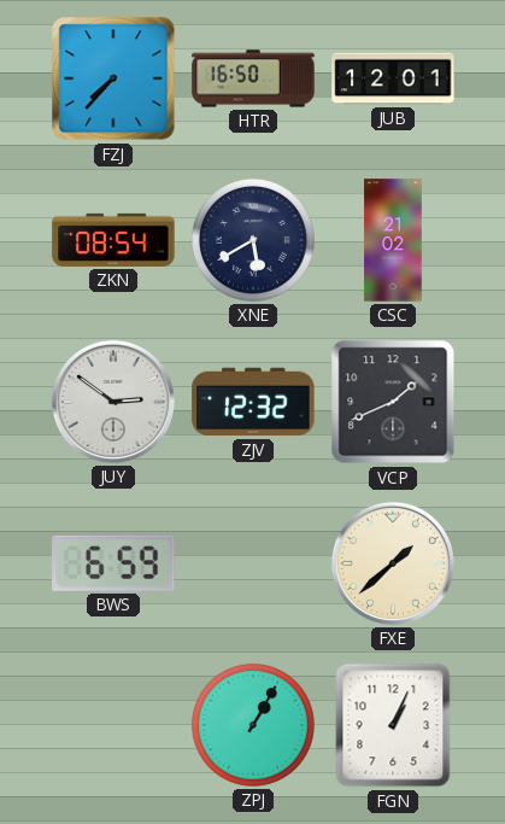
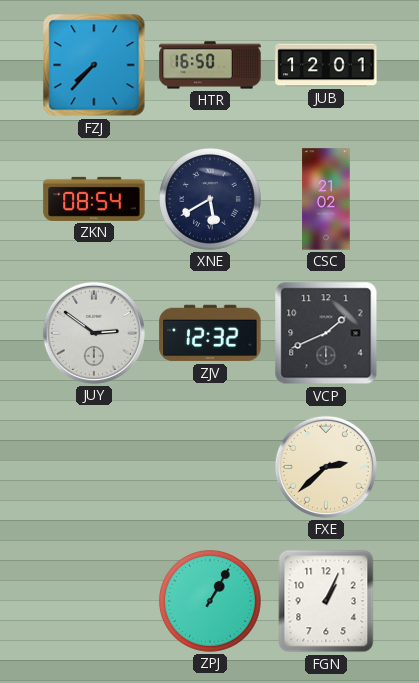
BWS: 6:59 -> none (113, 563)
FXE: 1:38 -> 2:38 (326, 467)
